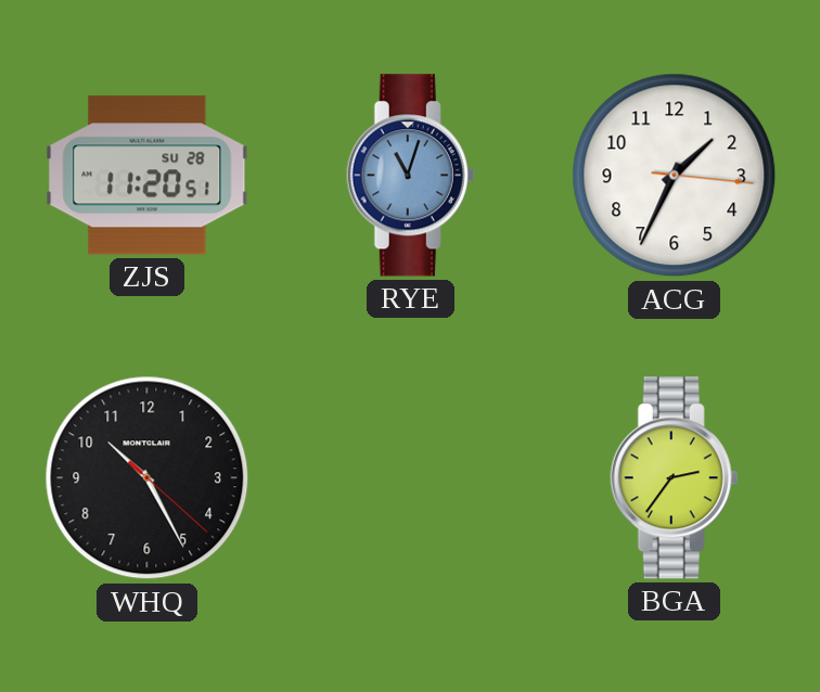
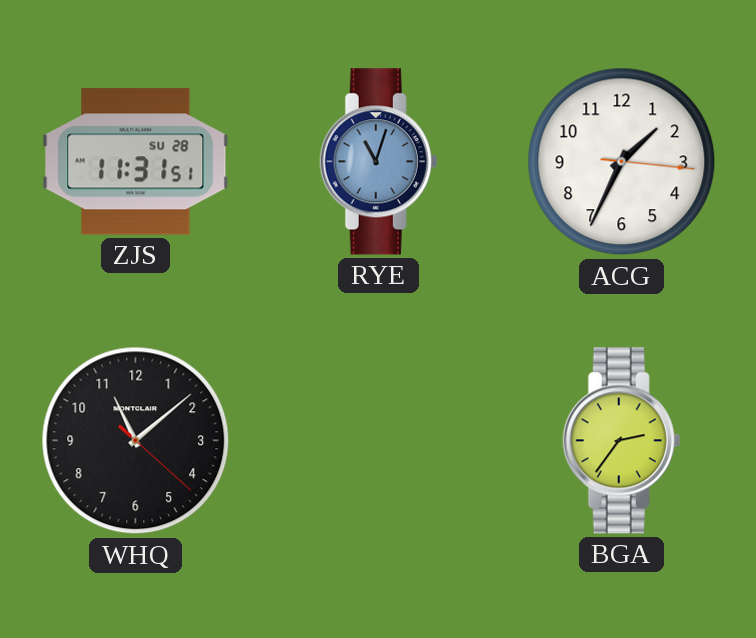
ZJS: 11:20 -> 11:31 (136, 162)
WHQ: 10:25 -> 11:08 (136, 441)
